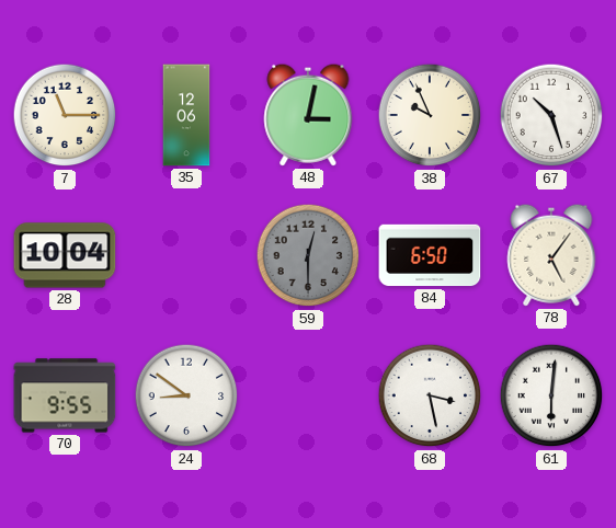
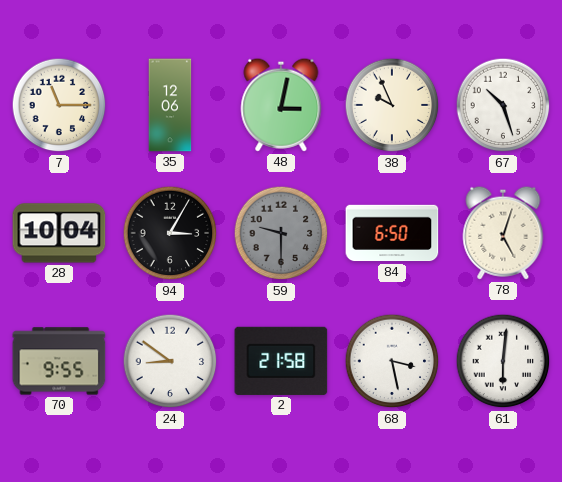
94: none -> 3:05 (170, 233)
59: 12:30 -> 9:30 (281, 233)
78: 5:06 -> 5:03 (503, 233)
2: none -> 21:58 (281, 361)
